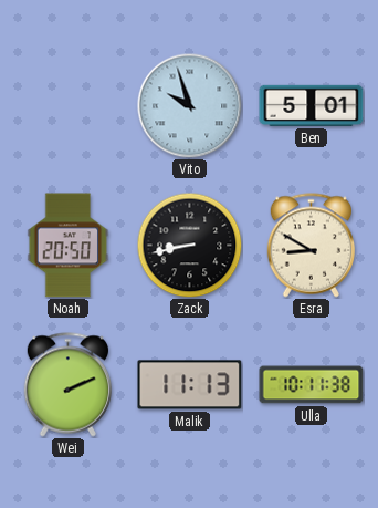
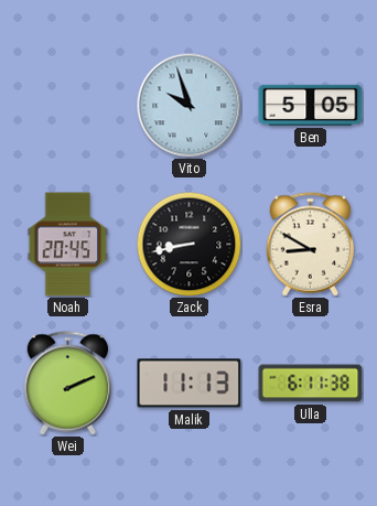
Ben: 5:01 -> 5:05 (311, 105)
Noah: 20:50 -> 20:45 (68, 245)
Ulla: 10:11 -> 6:11 (311, 384)
